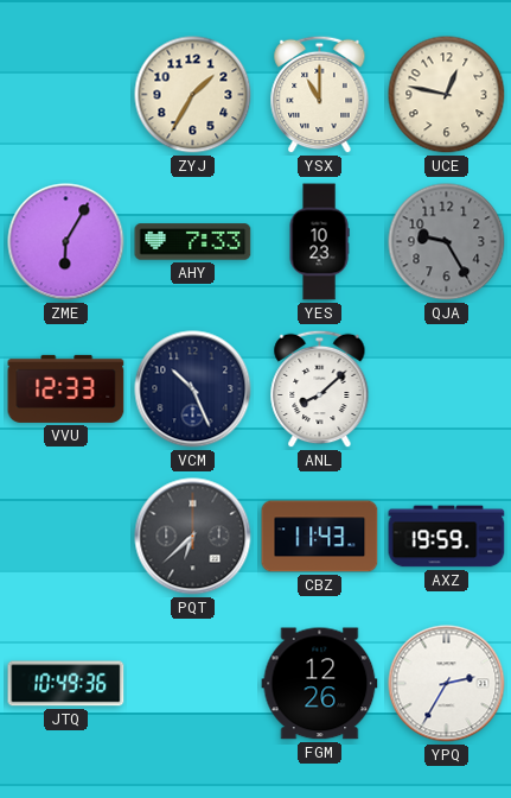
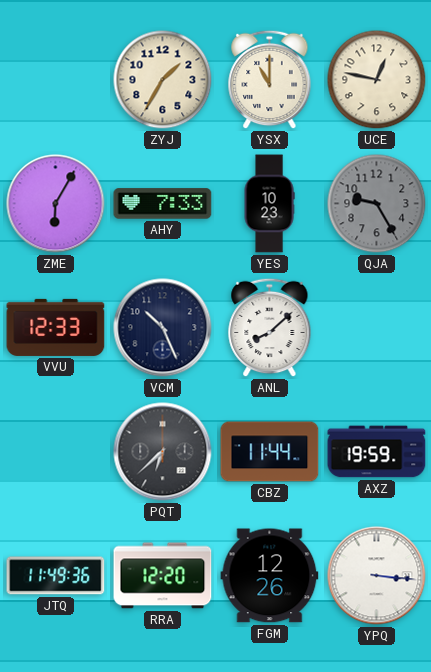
CBZ: 11:43 -> 11:44 (270, 452)
JTQ: 10:49 -> 11:49 (56, 576)
RRA: none -> 12:20 (163, 576)
YPQ: 2:35 -> 3:16 (377, 576)
